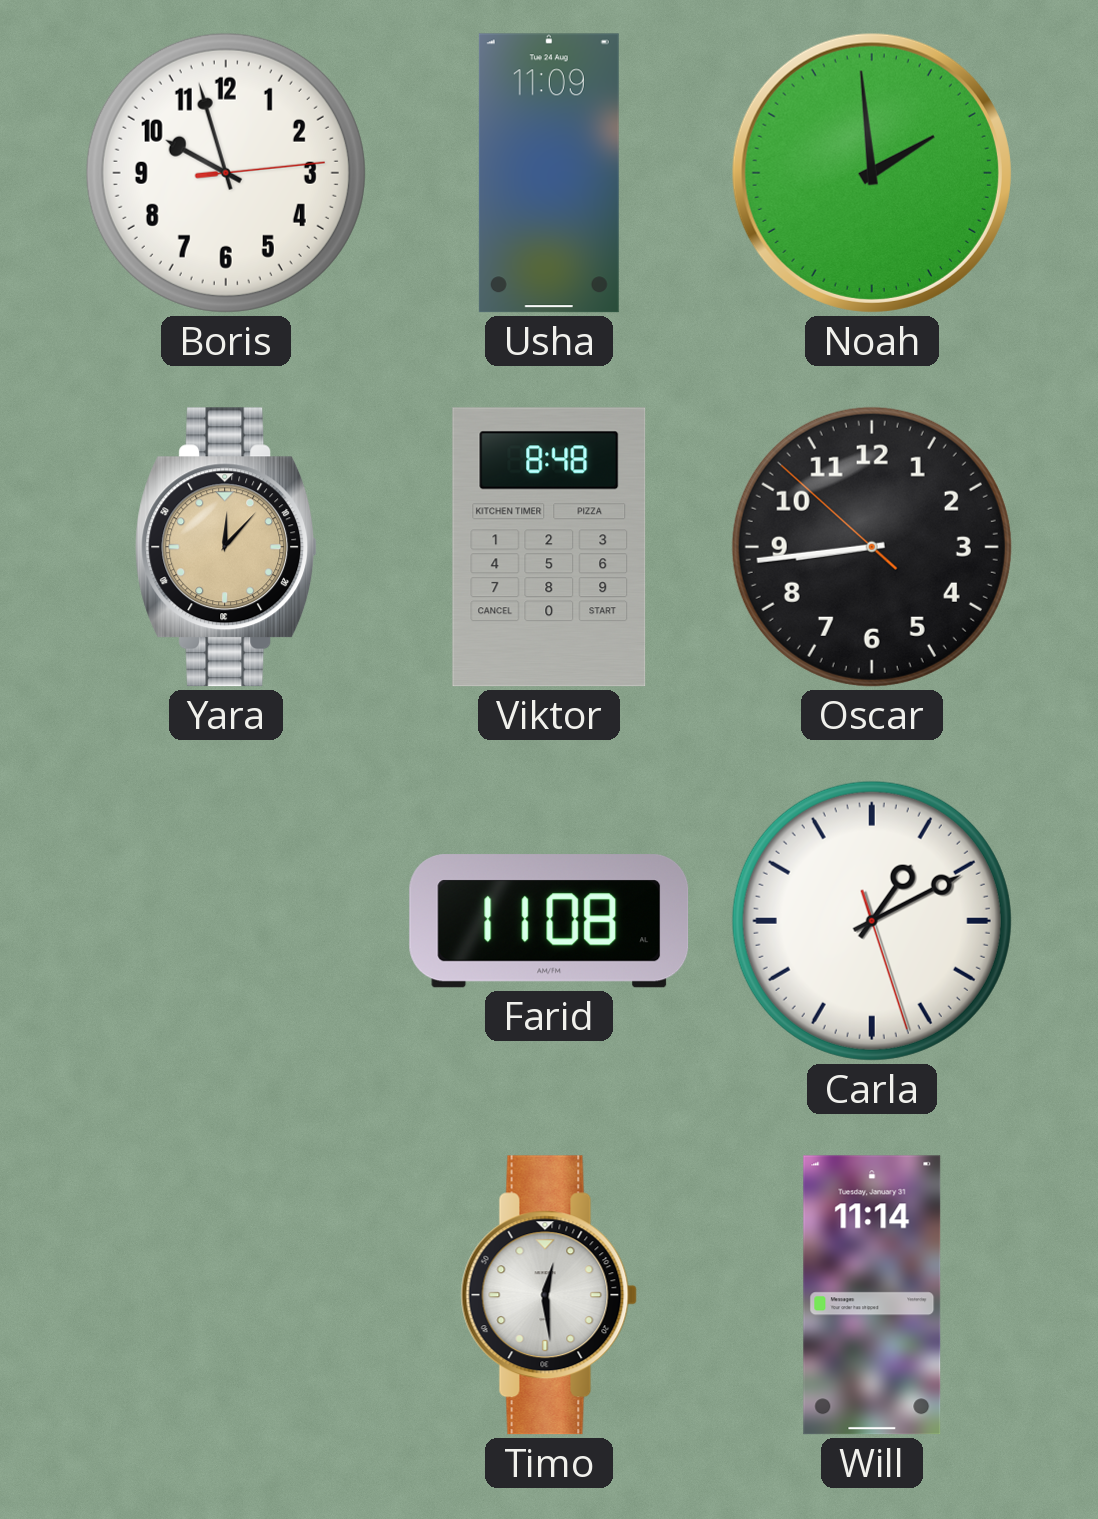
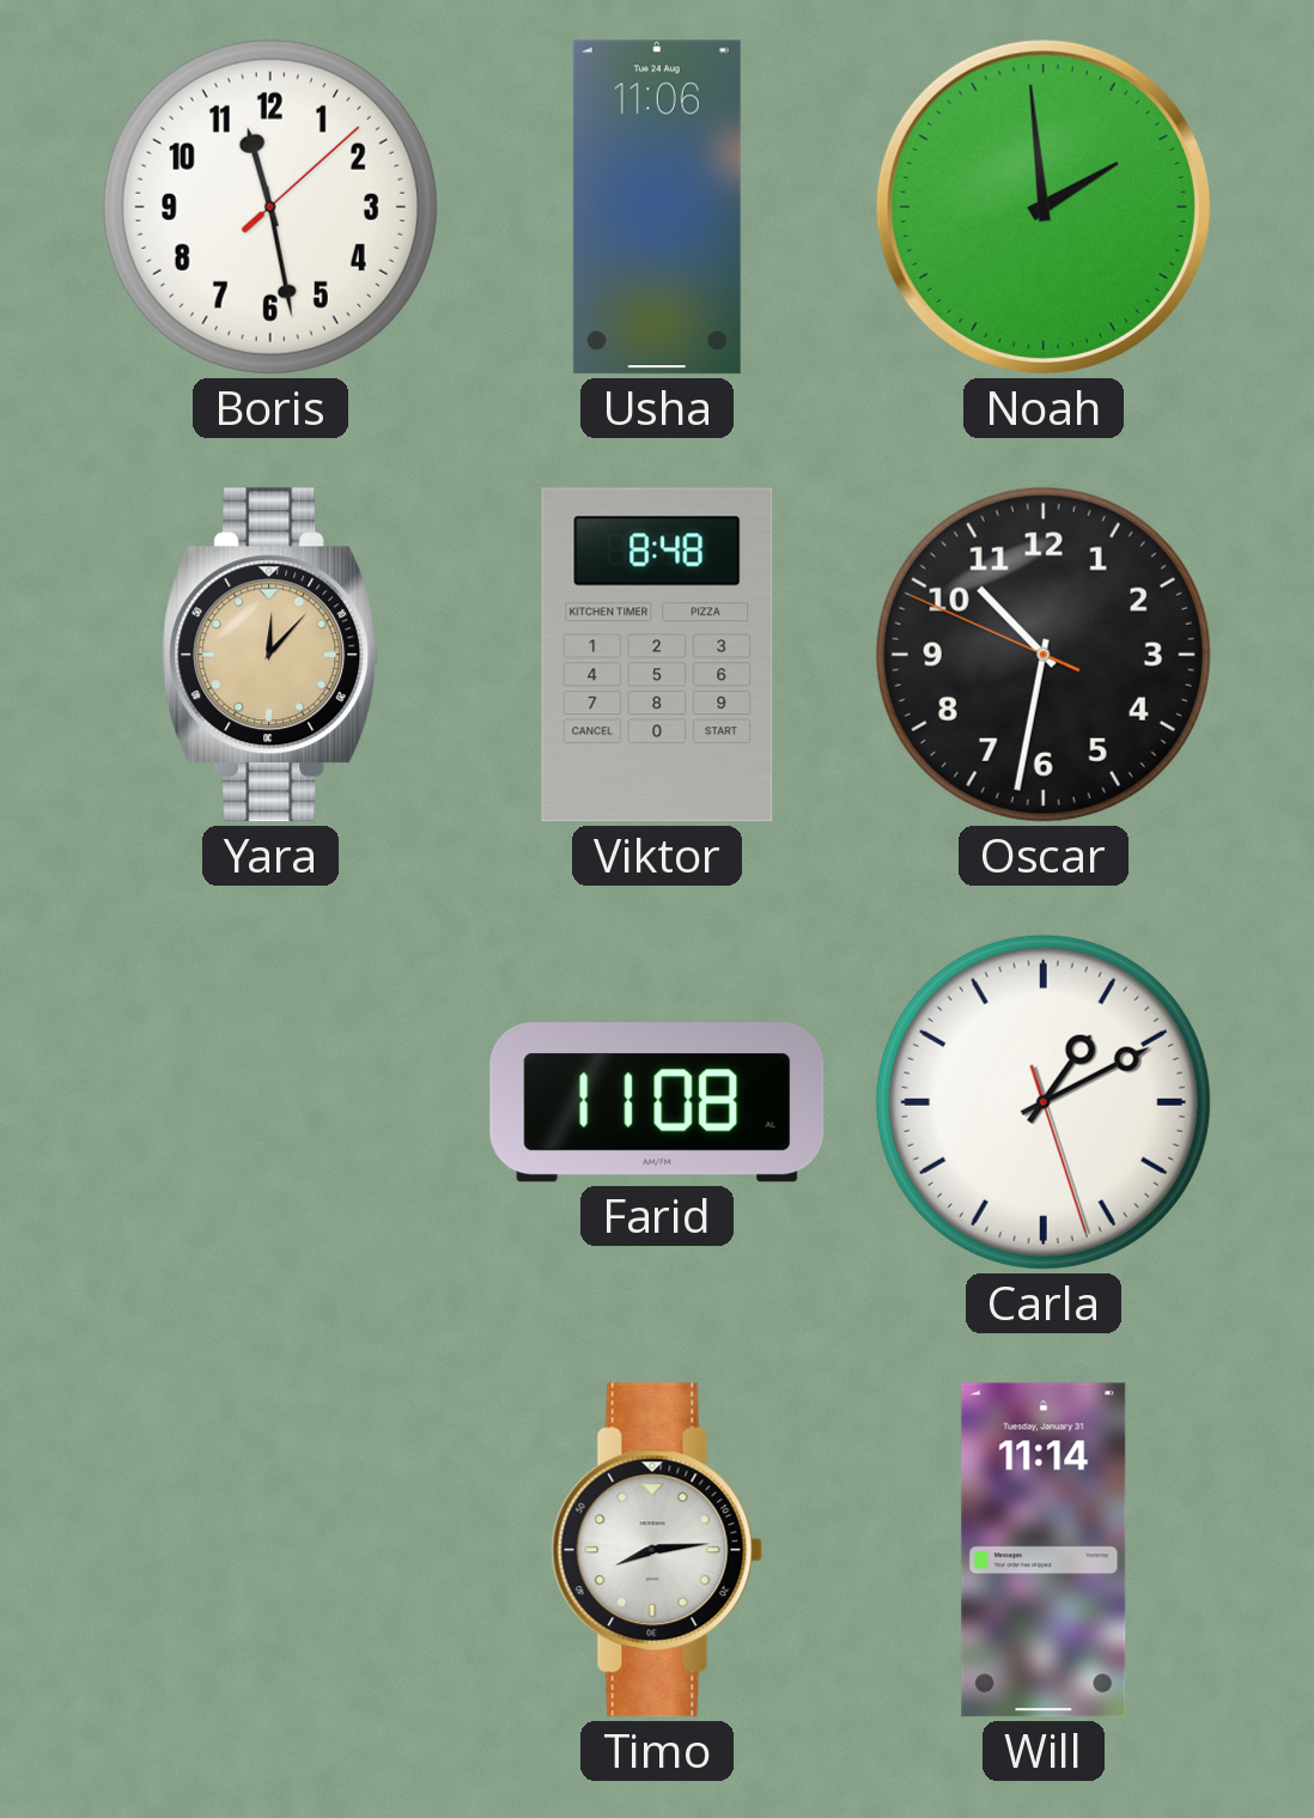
Boris: 9:57 -> 11:28 (270, 207)
Usha: 11:09 -> 11:06 (657, 207)
Oscar: 8:43 -> 10:31 (1044, 655)
Timo: 12:29 -> 8:14 (657, 1550)
